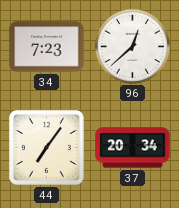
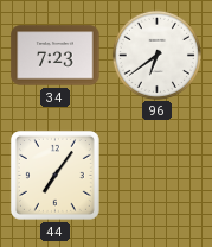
96: 12:38 -> 6:39 (156, 55)
37: 20:34 -> none (133, 148)
